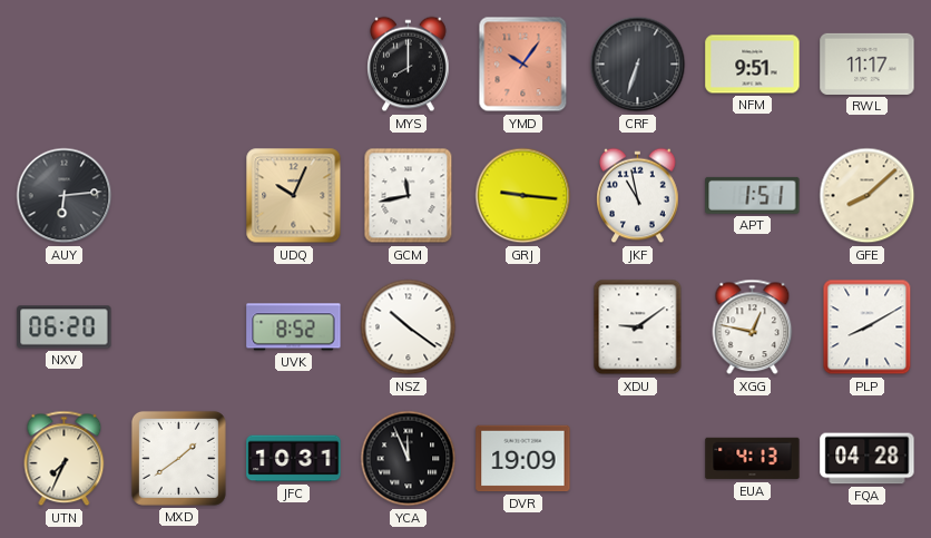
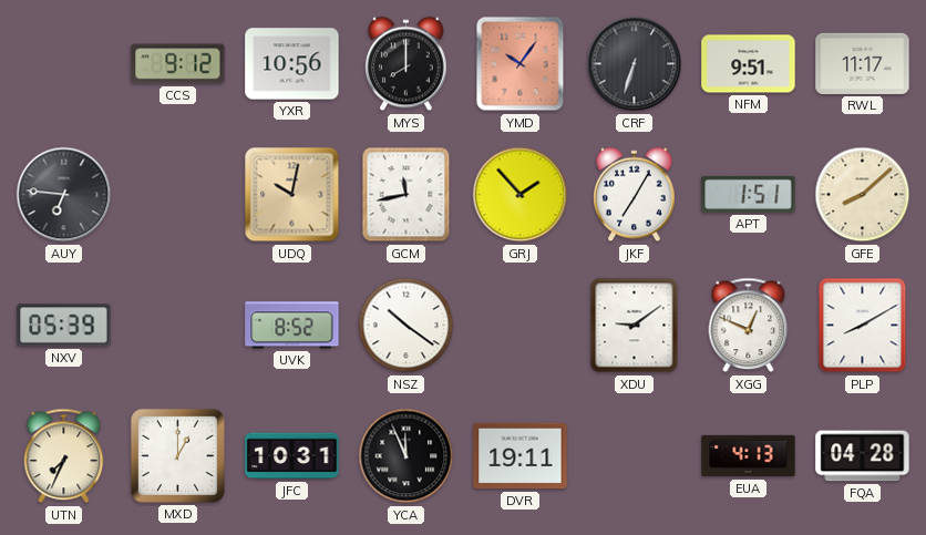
CCS: none -> 9:12 (178, 64)
YXR: none -> 10:56 (292, 64)
AUY: 6:14 -> 6:46 (64, 195)
UDQ: 10:04 -> 10:02 (292, 195)
GRJ: 9:16 -> 1:53 (521, 195)
JKF: 10:58 -> 7:05 (635, 195)
NXV: 06:20 -> 05:39 (64, 326)
XGG: 12:47 -> 12:49 (749, 326)
MXD: 1:39 -> 1:00 (177, 455)
DVR: 19:09 -> 19:11 (521, 456)
